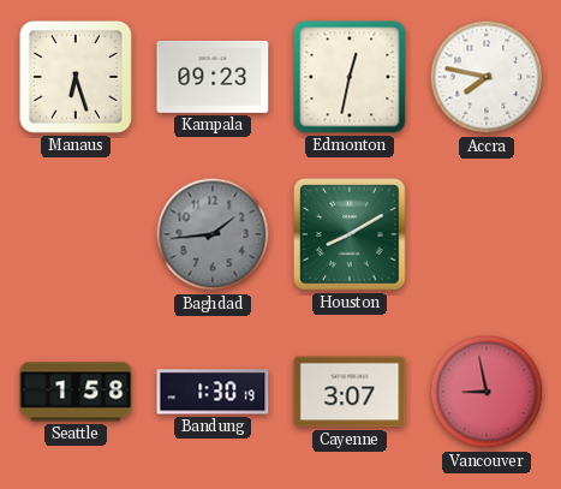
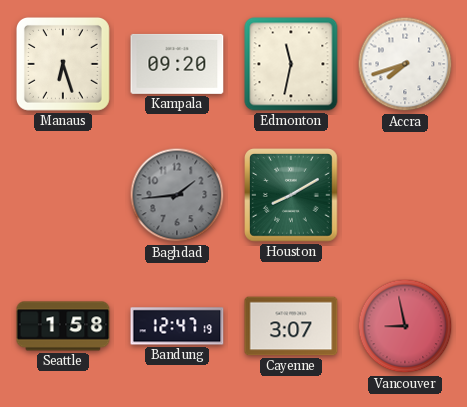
Kampala: 09:23 -> 09:20 (177, 64)
Edmonton: 12:32 -> 11:32 (291, 64)
Accra: 7:47 -> 7:42 (405, 64)
Bandung: 1:30 -> 12:47 (177, 326)
